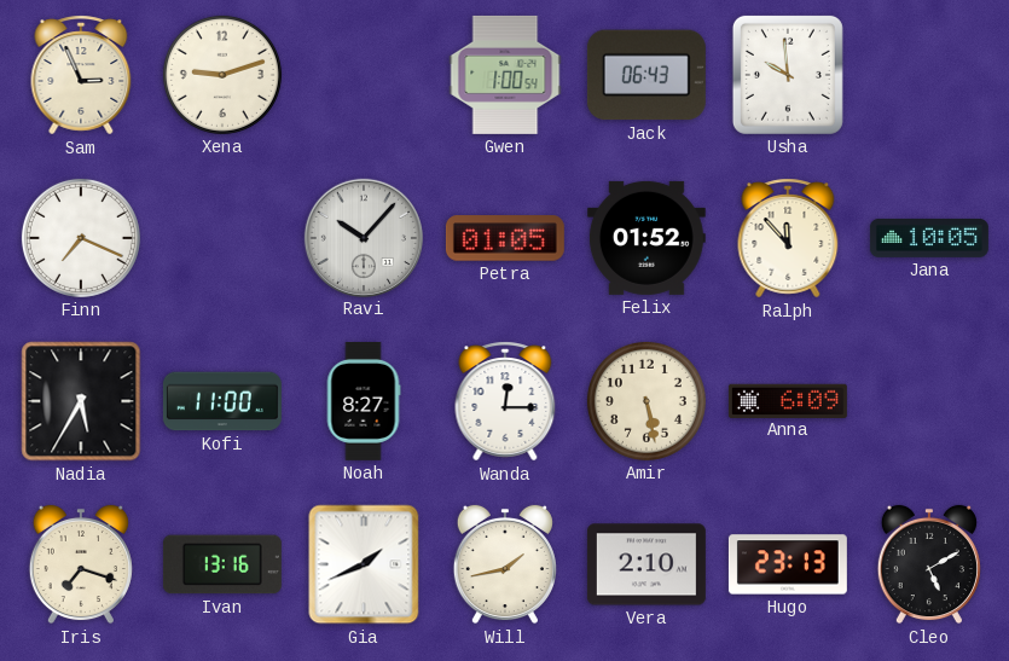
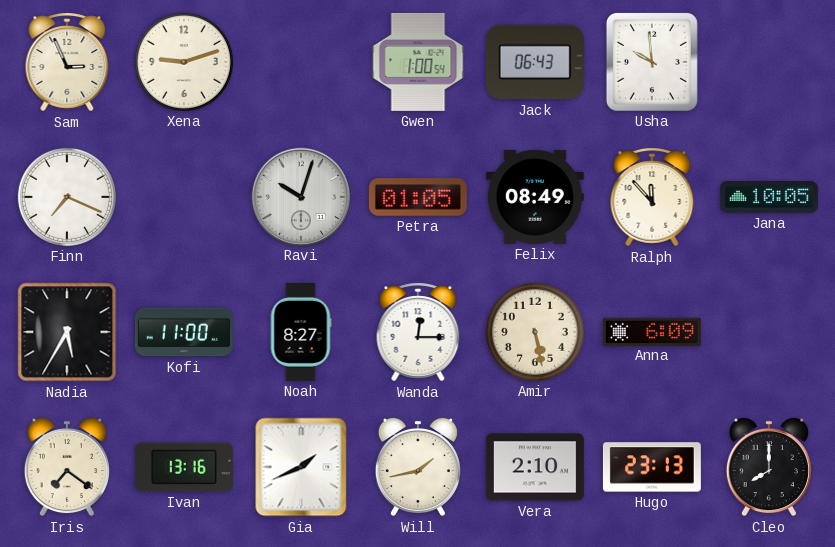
Ravi: 10:07 -> 10:03 (300, 196)
Felix: 01:52 -> 08:49 (535, 197)
Iris: 7:18 -> 7:21 (67, 467)
Cleo: 5:10 -> 8:00 (769, 467)
